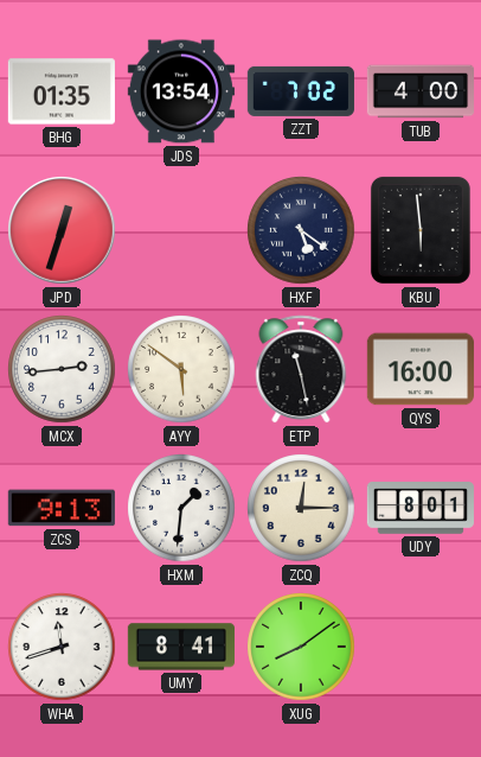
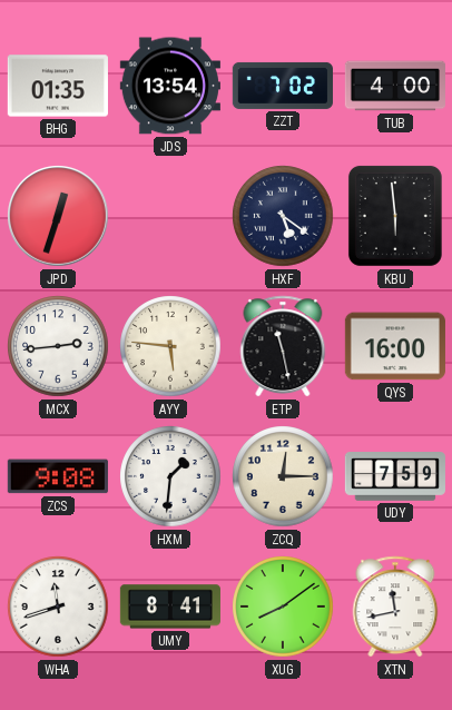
AYY: 5:51 -> 5:46 (170, 346)
ZCS: 9:13 -> 9:08 (58, 476)
UDY: 8:01 -> 7:59 (395, 477)
XTN: none -> 11:43 (395, 607)
